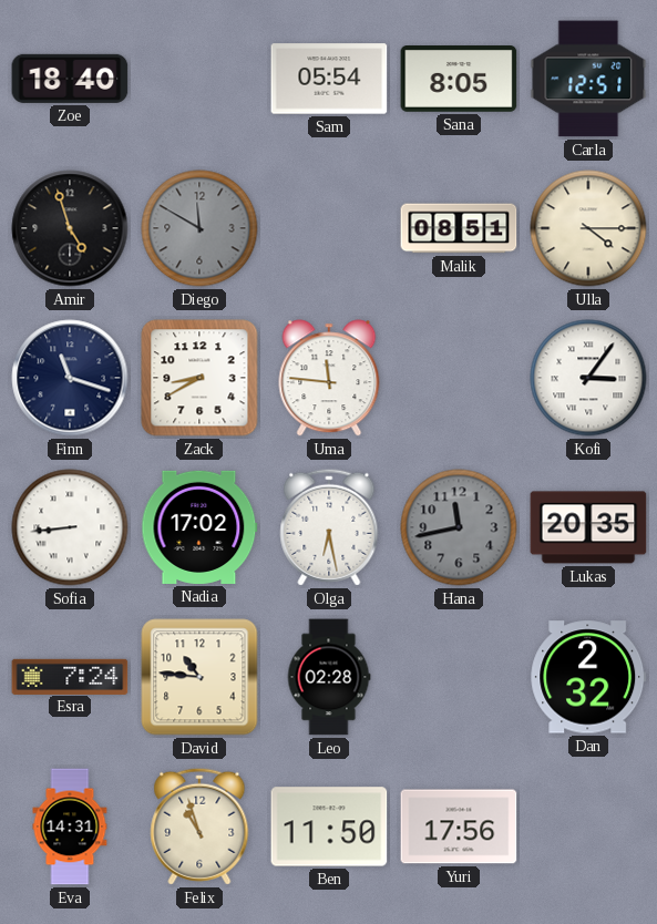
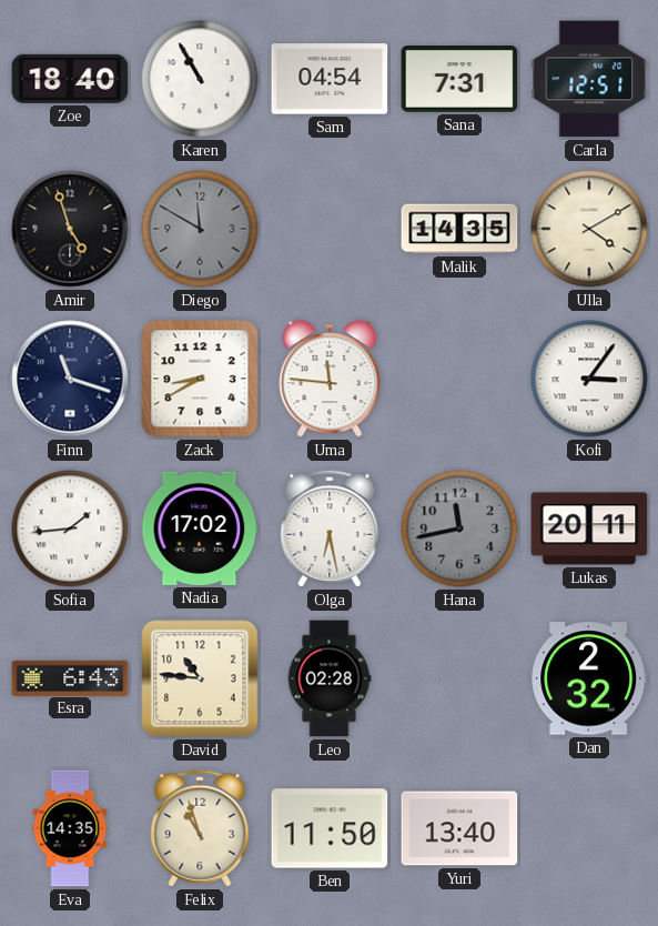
Karen: none -> 10:55 (200, 79)
Sam: 05:54 -> 04:54 (330, 79)
Sana: 8:05 -> 7:31 (459, 80)
Malik: 08:51 -> 14:35 (459, 229)
Ulla: 4:15 -> 4:10 (589, 229)
Sofia: 8:44 -> 1:44 (70, 529)
Lukas: 20:35 -> 20:11 (589, 529)
Esra: 7:24 -> 6:43 (70, 677)
Eva: 14:31 -> 14:35 (70, 828)
Yuri: 17:56 -> 13:40 (459, 828)
